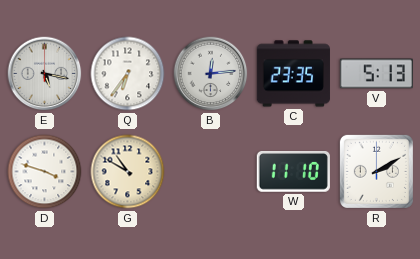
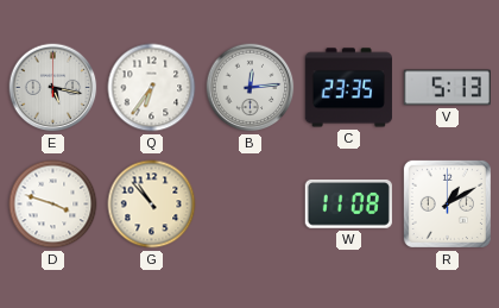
G: 10:50 -> 10:53 (152, 205)
W: 11:10 -> 11:08 (348, 205)
R: 2:10 -> 1:10 (447, 203)
